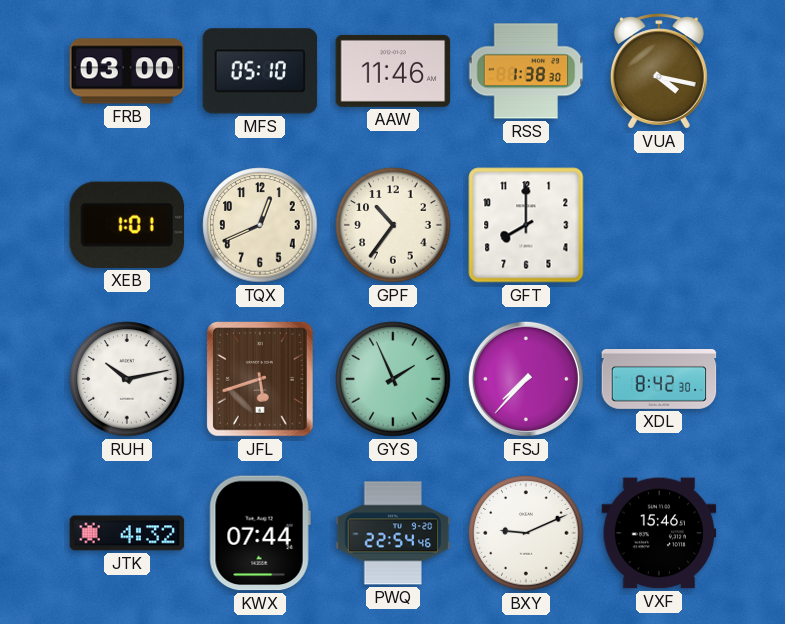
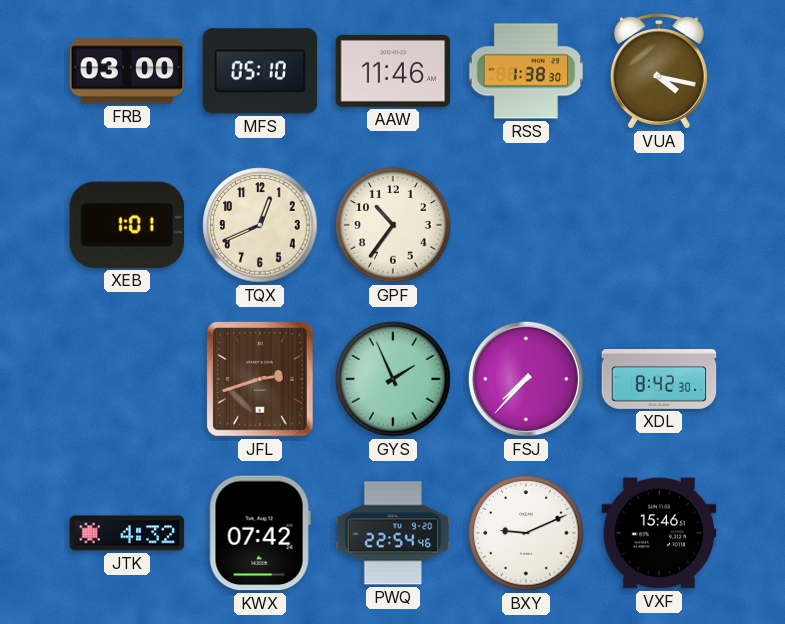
GFT: 8:00 -> none (526, 225)
RUH: 10:13 -> none (127, 379)
JFL: 5:42 -> 2:42 (261, 379)
KWX: 07:44 -> 07:42 (260, 533)
